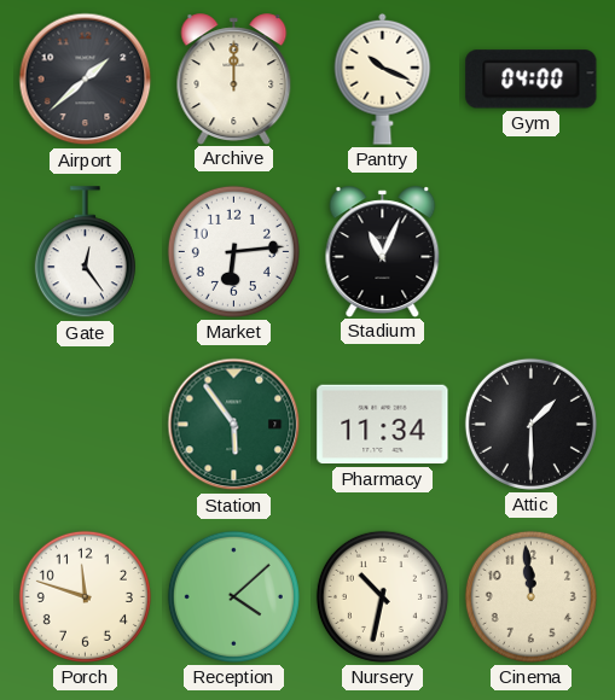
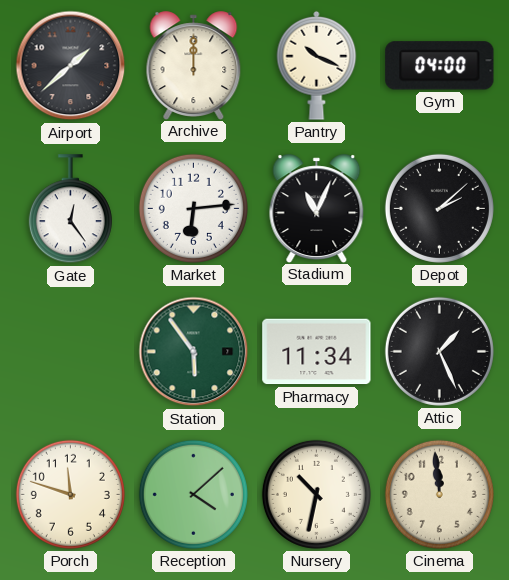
Depot: none -> 2:08 (439, 208)
Attic: 1:30 -> 1:26 (439, 351)
